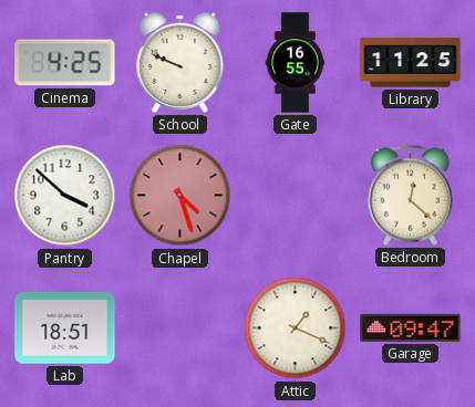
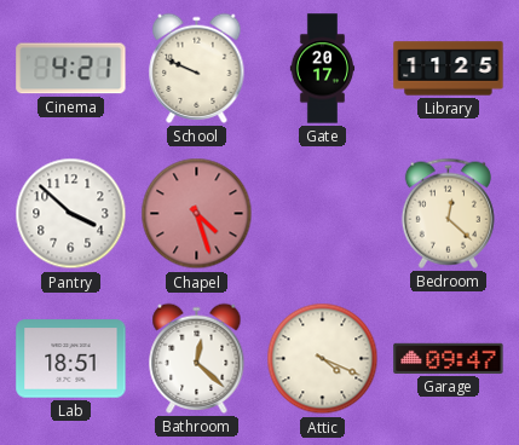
Cinema: 4:25 -> 4:21 (71, 69)
Gate: 16:55 -> 20:17 (323, 69)
Bathroom: none -> 12:22 (197, 358)
Attic: 1:19 -> 4:19 (323, 359)
